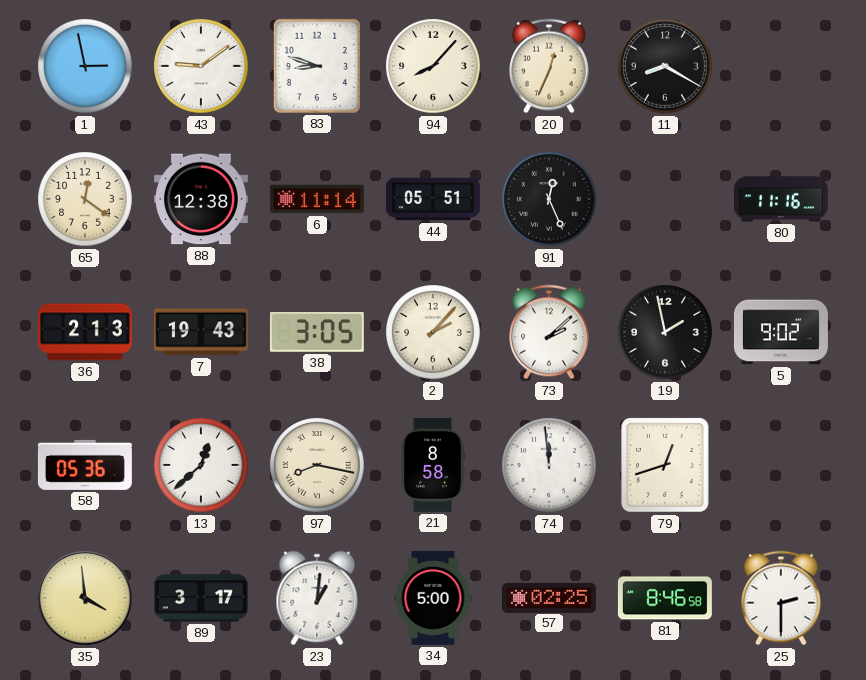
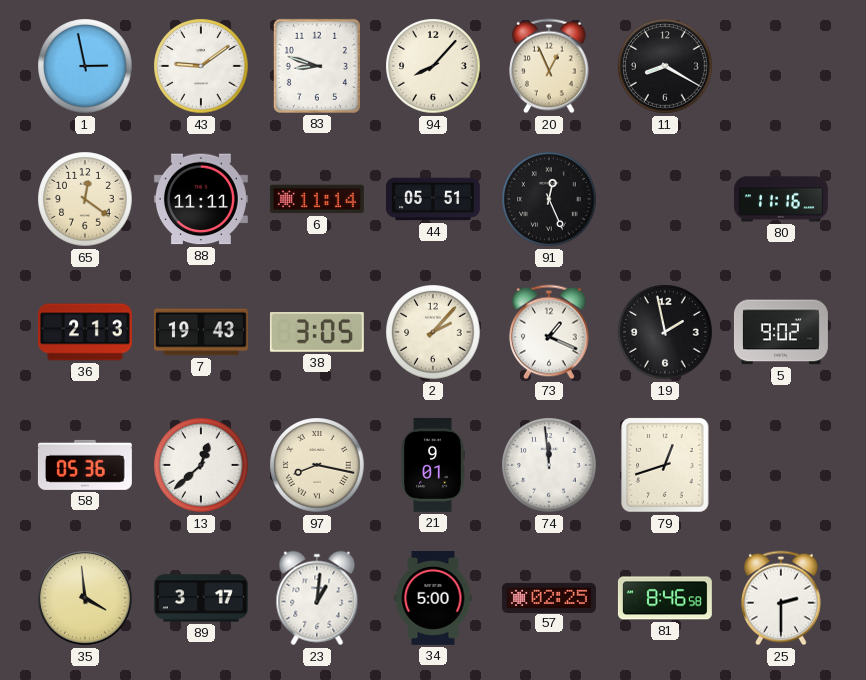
20: 12:34 -> 12:56 (549, 66)
88: 12:38 -> 11:11 (201, 199)
73: 2:08 -> 1:19 (549, 332)
21: 8:58 -> 9:01 (433, 465)
